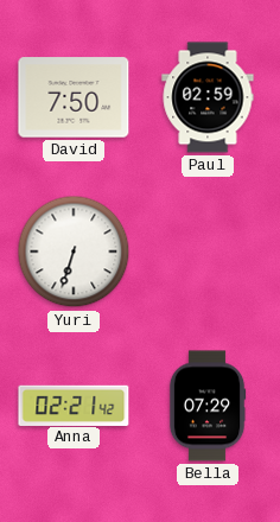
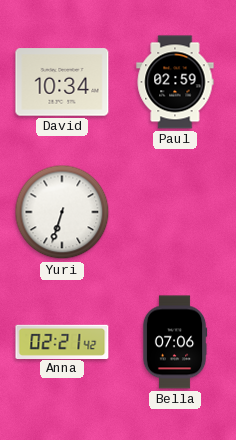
David: 7:50 -> 10:34 (62, 82)
Bella: 07:29 -> 07:06 (175, 342)
